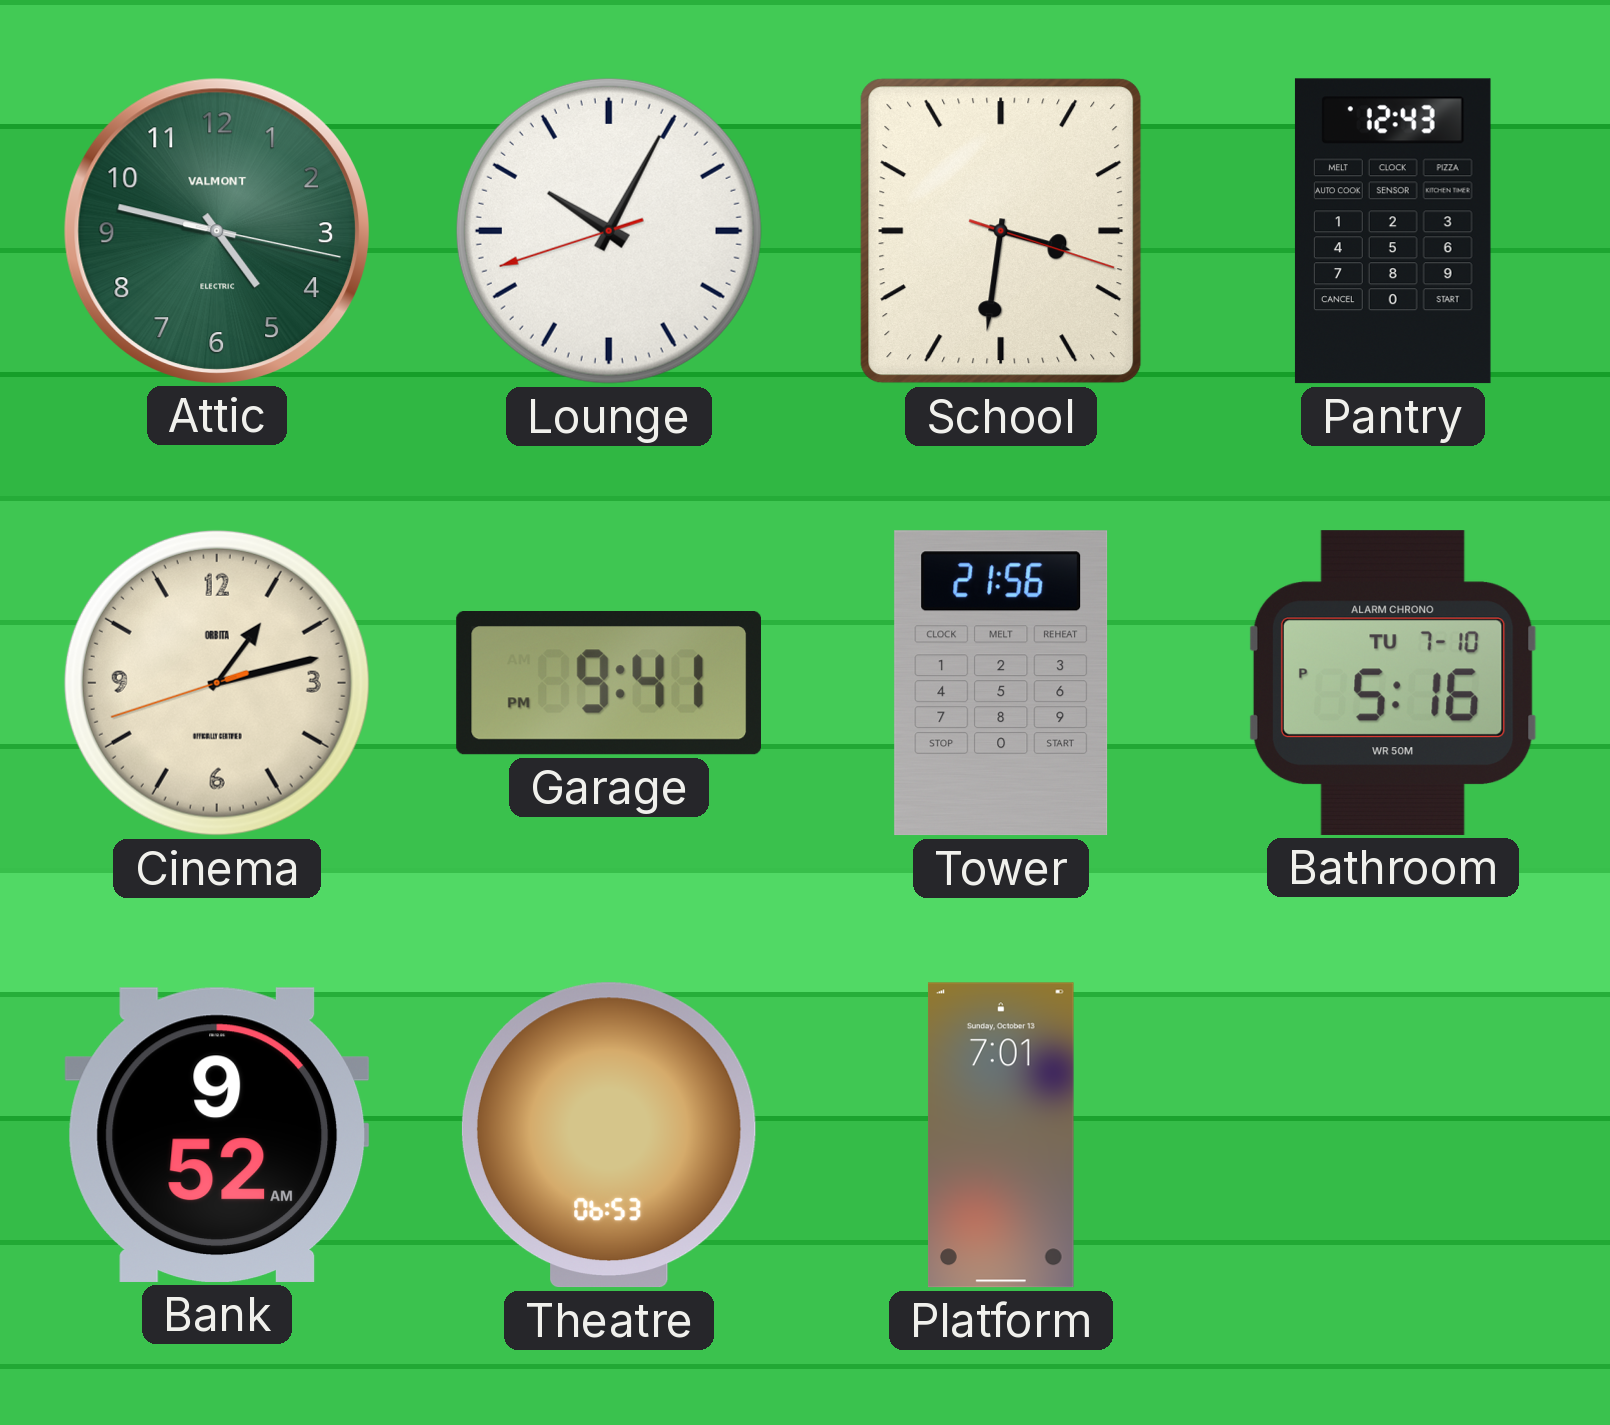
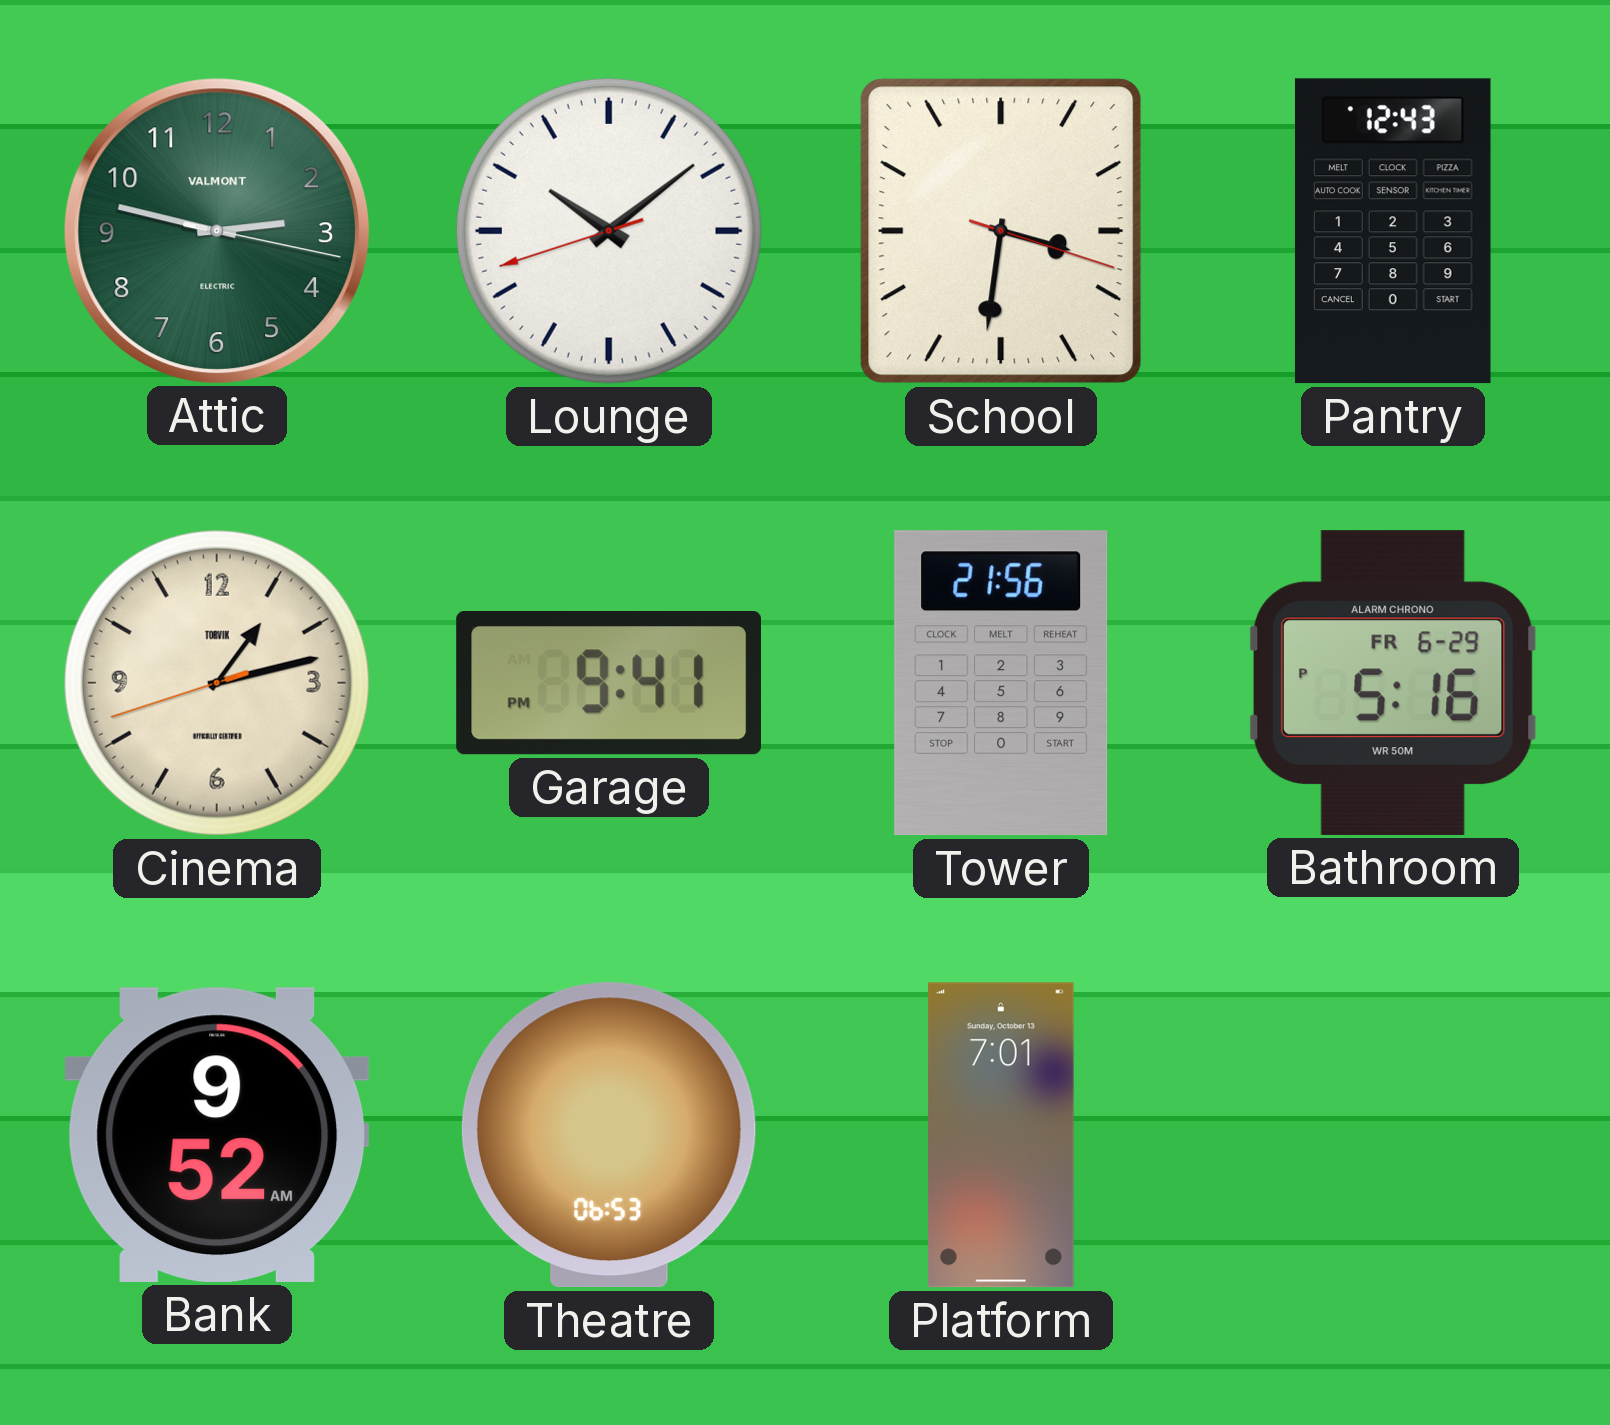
Attic: 4:47 -> 2:47 (216, 230)
Lounge: 10:04 -> 10:08 (609, 231)
Cinema brand: ORBITA -> TORVIK (217, 683)
Bathroom date: TU 7-10 -> FR 6-29 (1393, 683)
